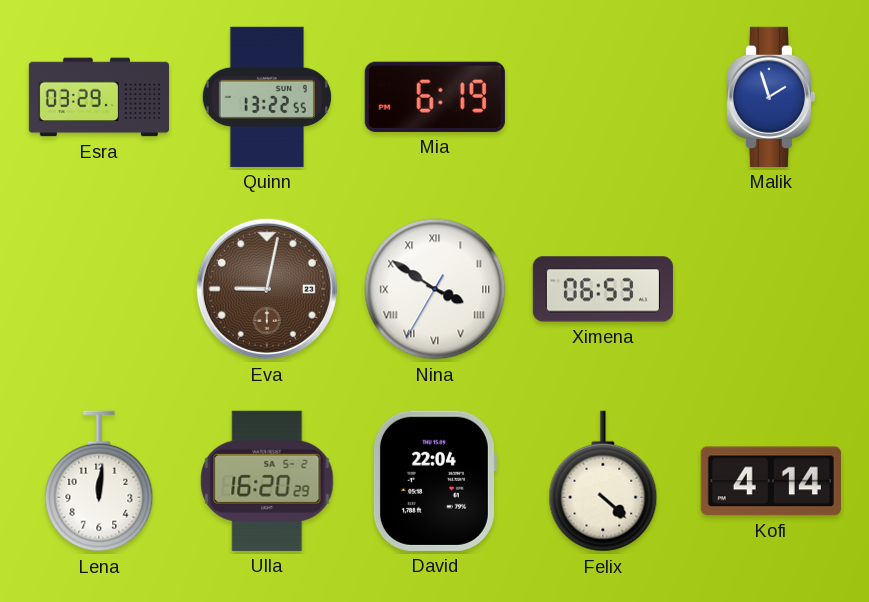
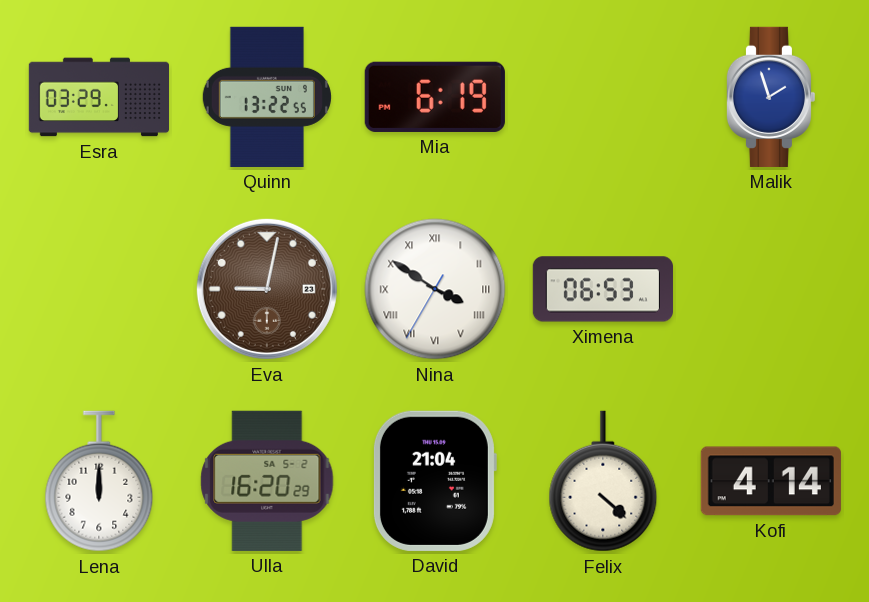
Lena: 12:01 -> 12:00 (99, 481)
David: 22:04 -> 21:04 (434, 481)
